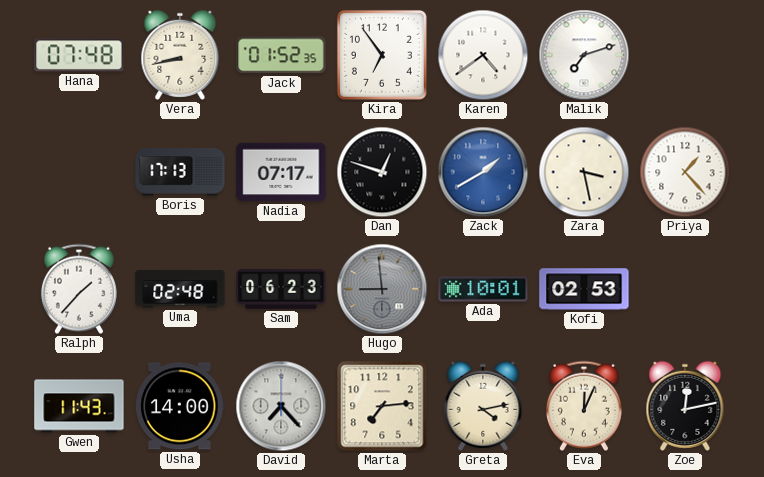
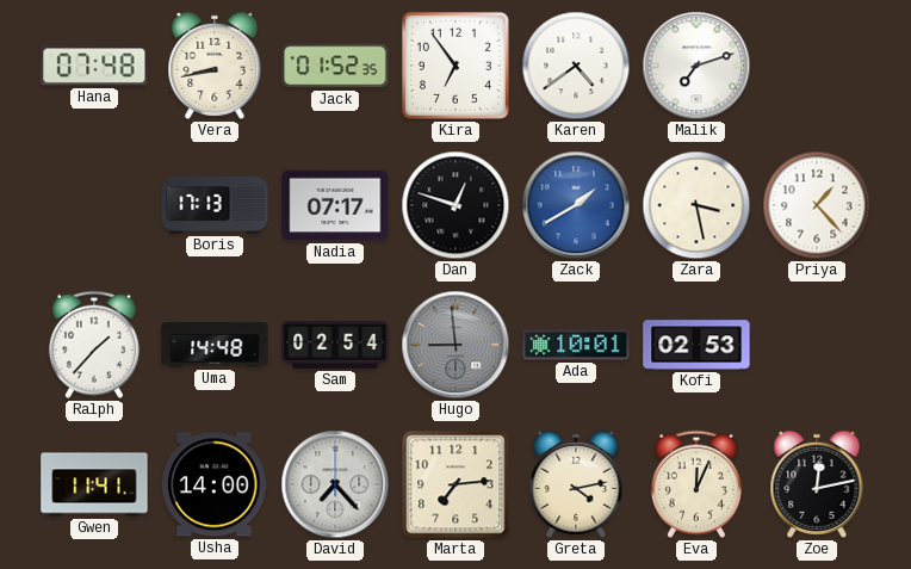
Uma: 02:48 -> 14:48 (215, 345)
Sam: 06:23 -> 02:54 (335, 345)
Gwen: 11:43 -> 11:41 (94, 484)
